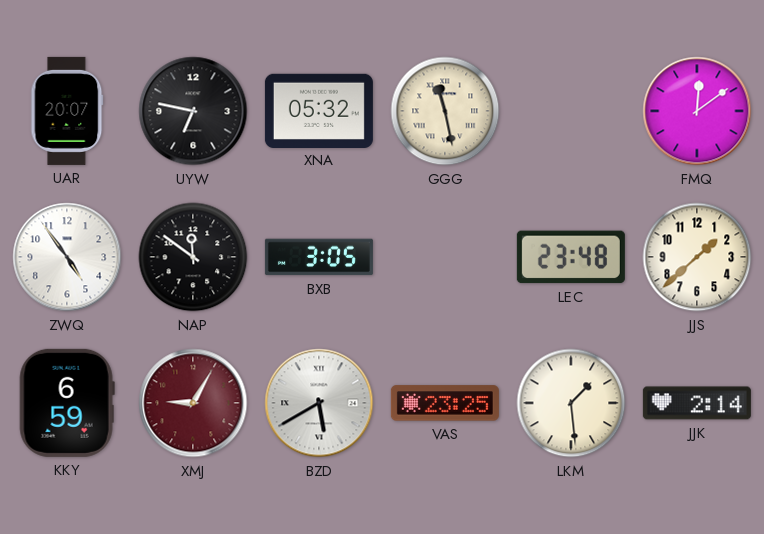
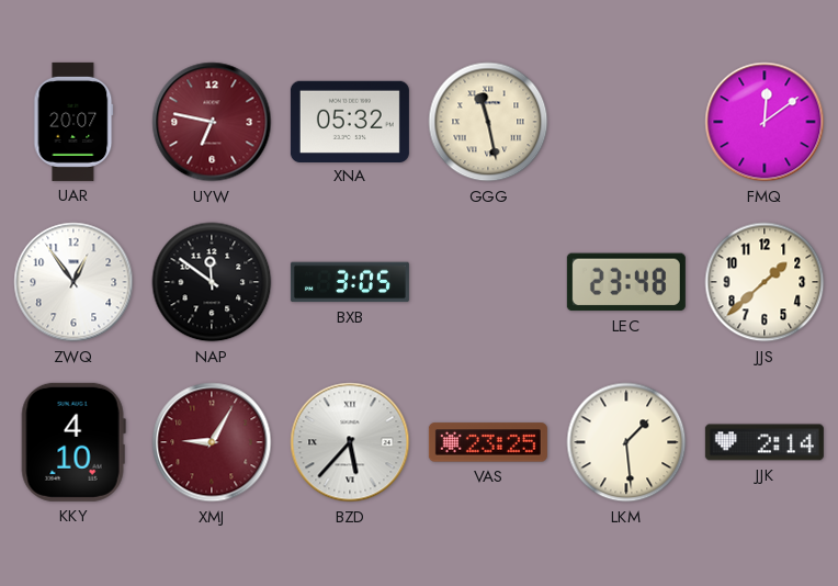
UYW dial: black -> burgundy (212, 122)
ZWQ: 4:54 -> 12:54 (73, 282)
KKY: 6:59 -> 4:10 (73, 442)
BZD: 5:40 -> 5:37 (350, 442)
